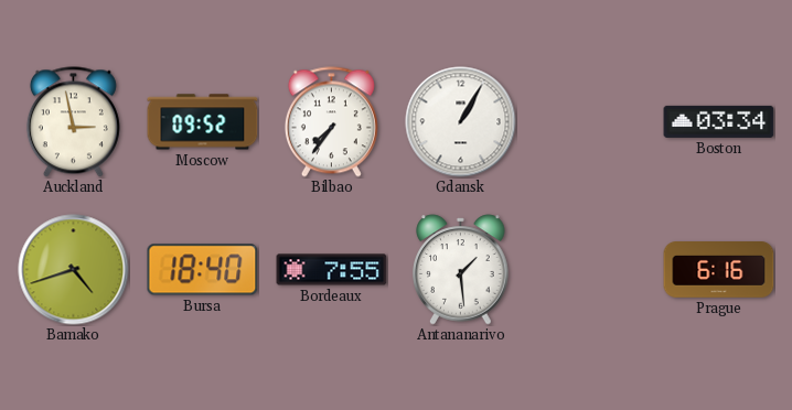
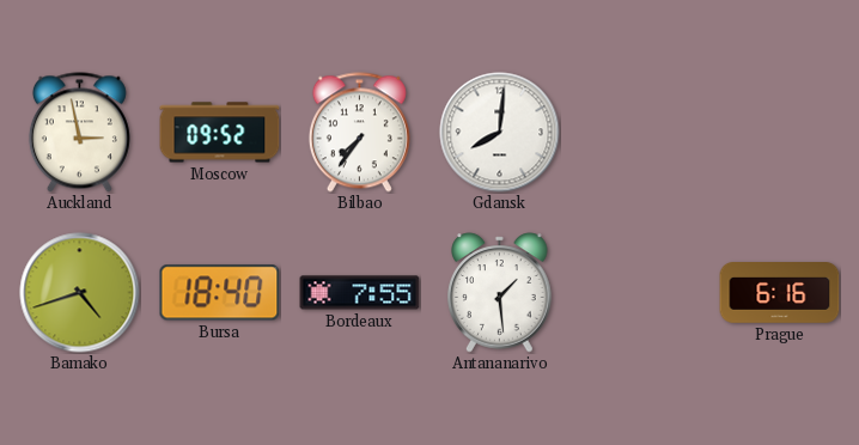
Gdansk: 1:05 -> 8:01 (500, 133)
Boston: 03:34 -> none (719, 121)
